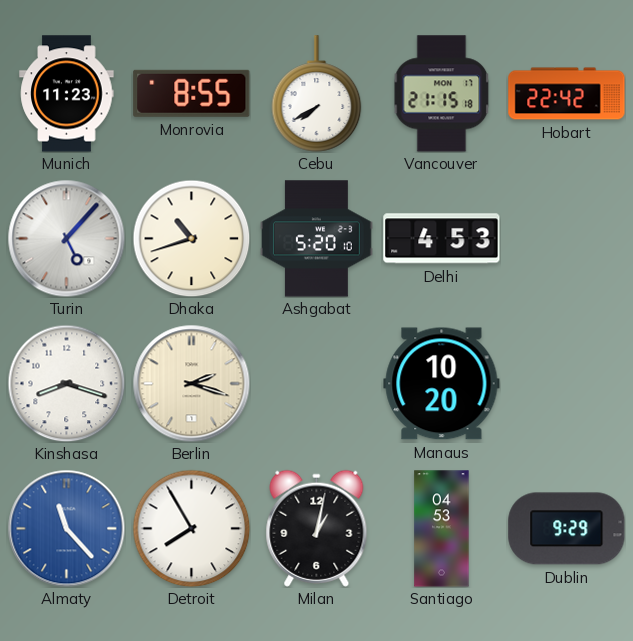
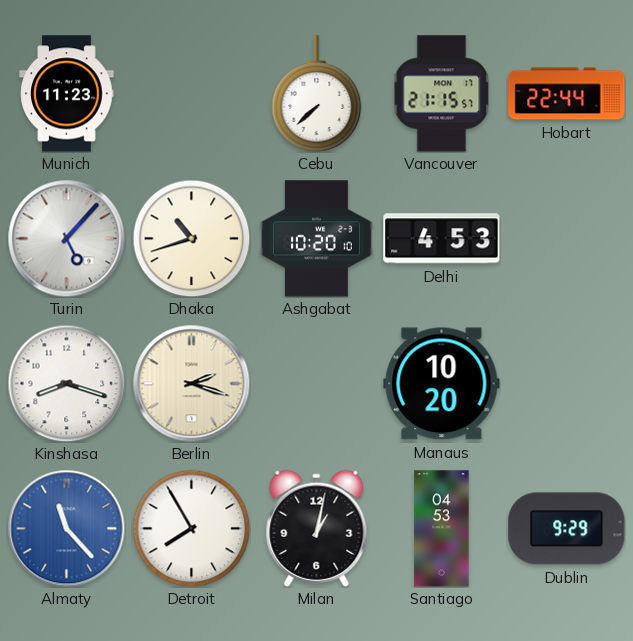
Monrovia: 8:55 -> none (192, 93)
Cebu: 7:40 -> 7:38 (317, 94)
Vancouver: 21:15:18 -> 21:15:57 (442, 94)
Hobart: 22:42 -> 22:44 (567, 94)
Ashgabat: 5:20 -> 10:20 (316, 239)
